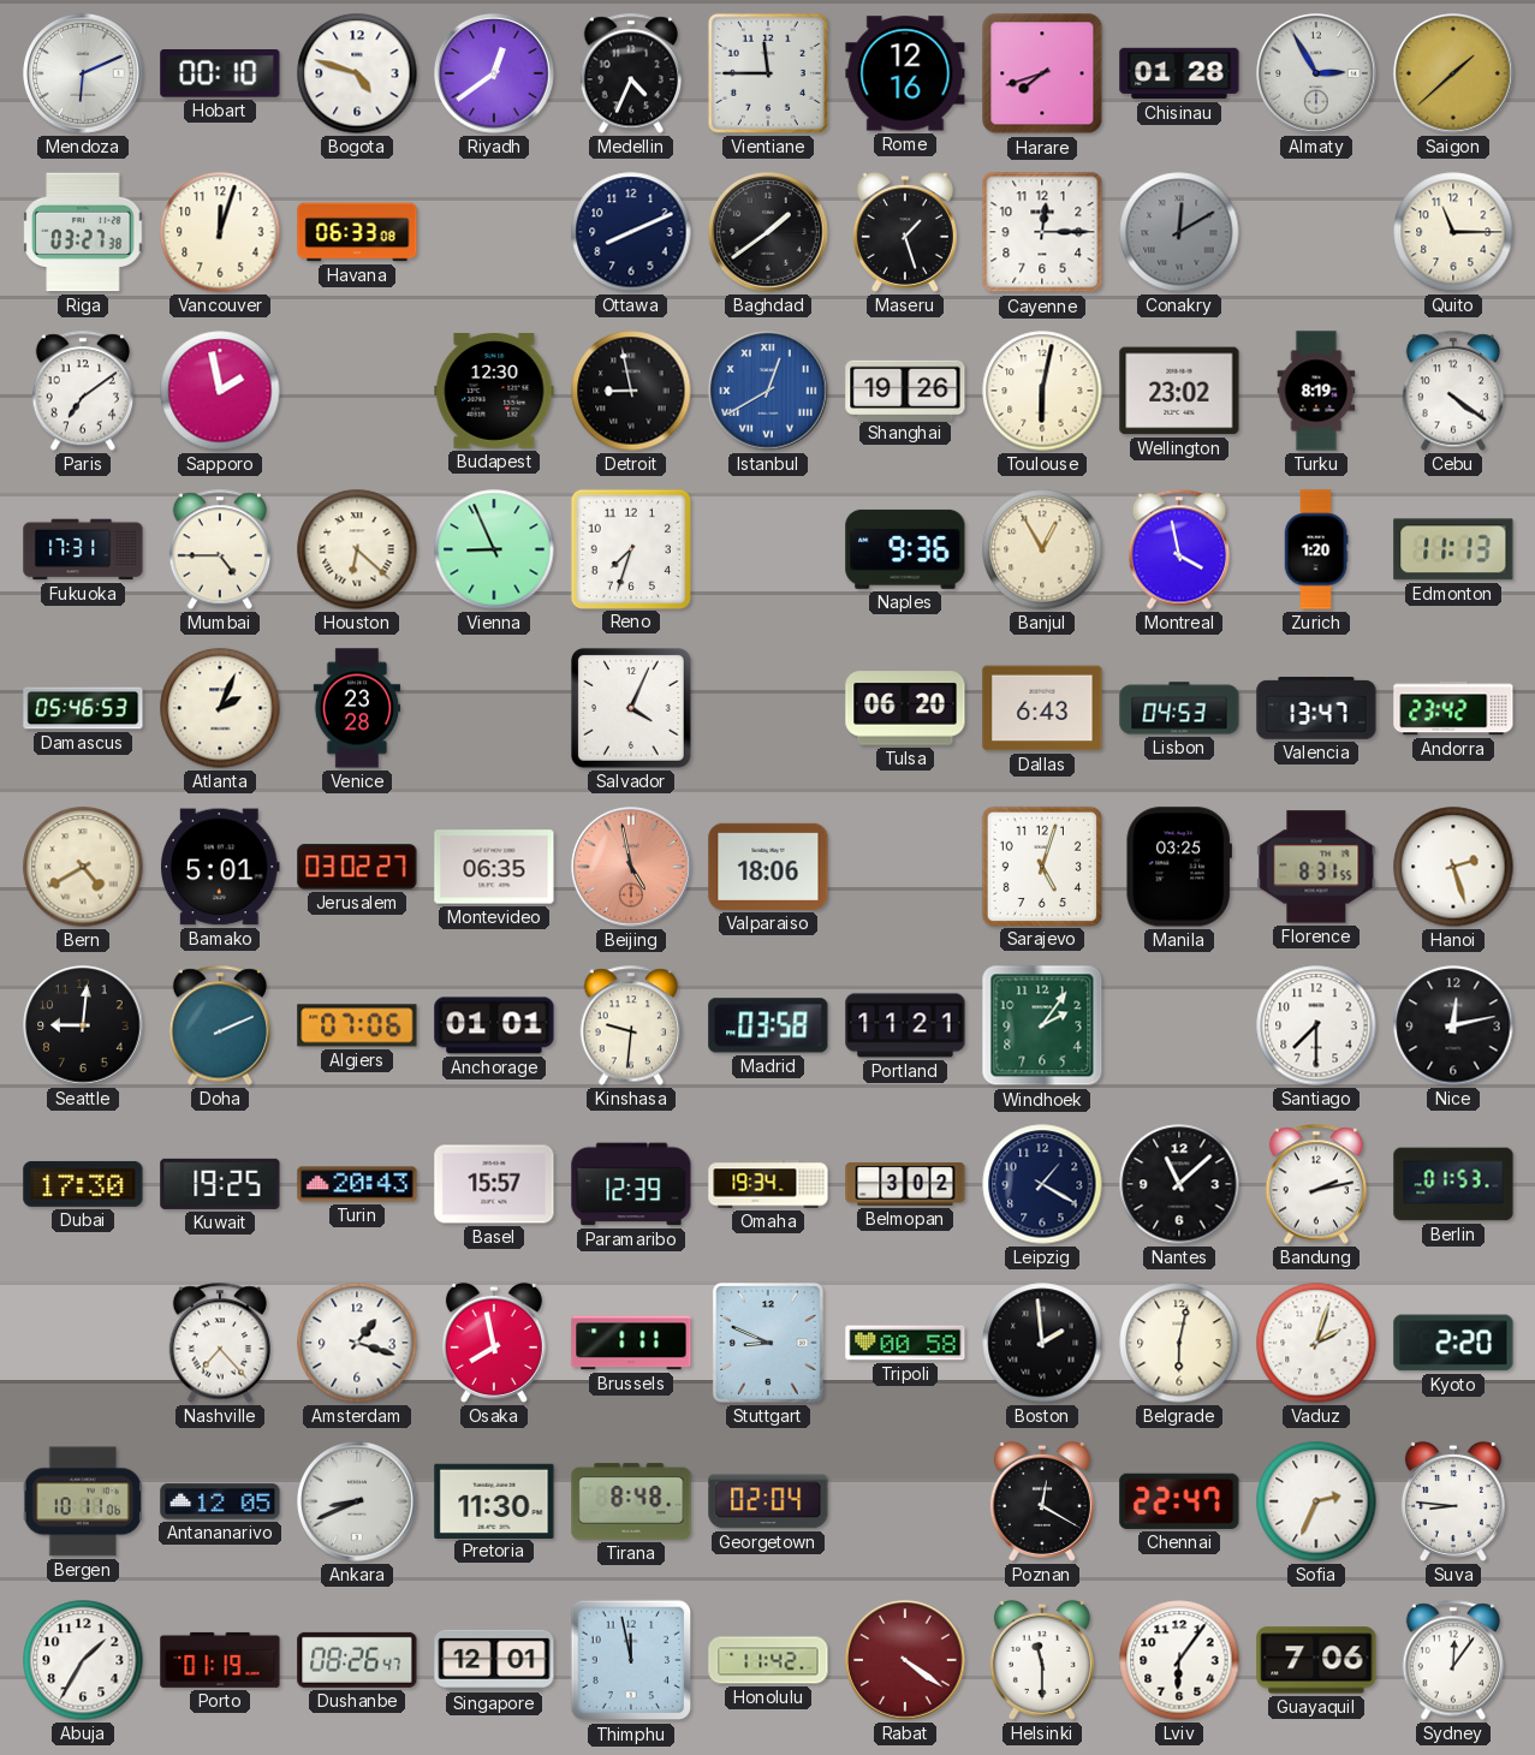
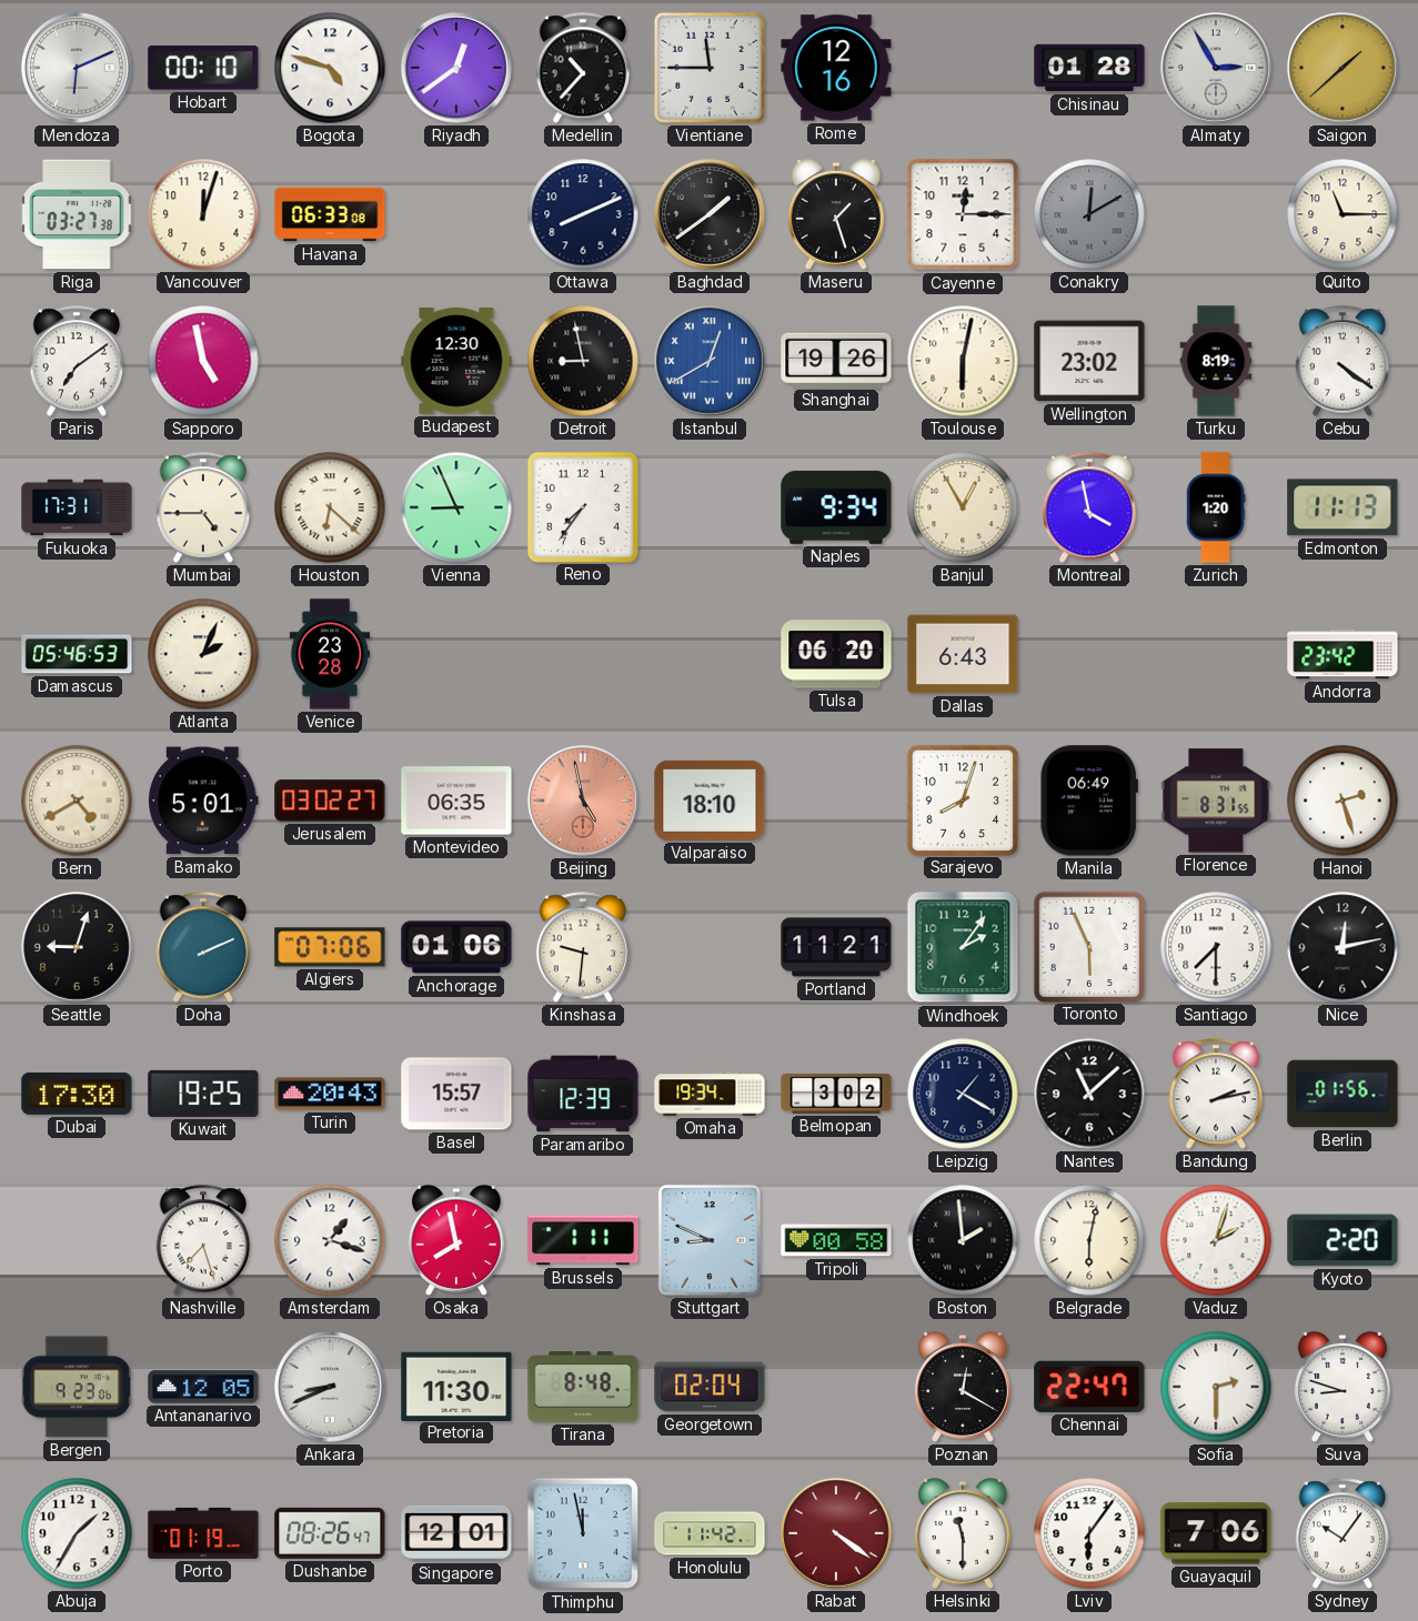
Medellin: 4:34 -> 10:37 (583, 68)
Harare: 7:42 -> none (1042, 73)
Sapporo: 1:58 -> 4:58 (203, 361)
Reno: 7:33 -> 7:36 (582, 506)
Naples: 9:36 -> 9:34 (836, 507)
Salvador: 4:04 -> none (632, 709)
Lisbon: 04:53 -> none (1179, 708)
Valencia: 13:47 -> none (1316, 708)
Valparaiso: 18:06 -> 18:10 (710, 801)
Sarajevo: 5:03 -> 8:03 (962, 799)
Manila: 03:25 -> 06:49 (1088, 801)
Seattle: 9:01 -> 9:03 (77, 947)
Anchorage: 01:01 -> 01:06 (456, 947)
Madrid: 03:58 -> none (768, 1025)
Toronto: none -> 5:56 (1088, 946)
Berlin: 01:53 -> 01:56 (1342, 1094)
Nashville: 7:23 -> 7:27 (203, 1240)
Bergen: 10:11 -> 9:23 (77, 1387)
Sofia: 2:34 -> 2:30 (1216, 1387)
Suva: 8:46 -> 8:48 (1342, 1387)
Sydney: 12:06 -> 10:06 (1342, 1533)
